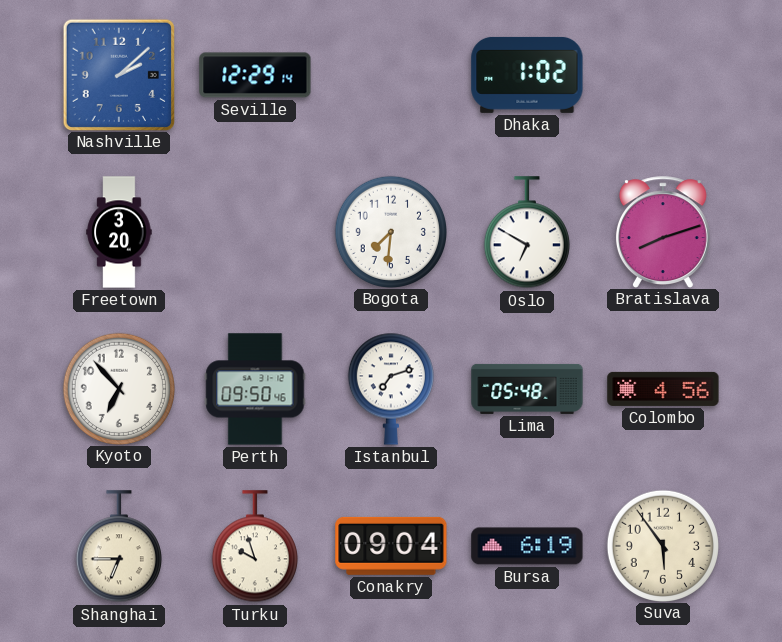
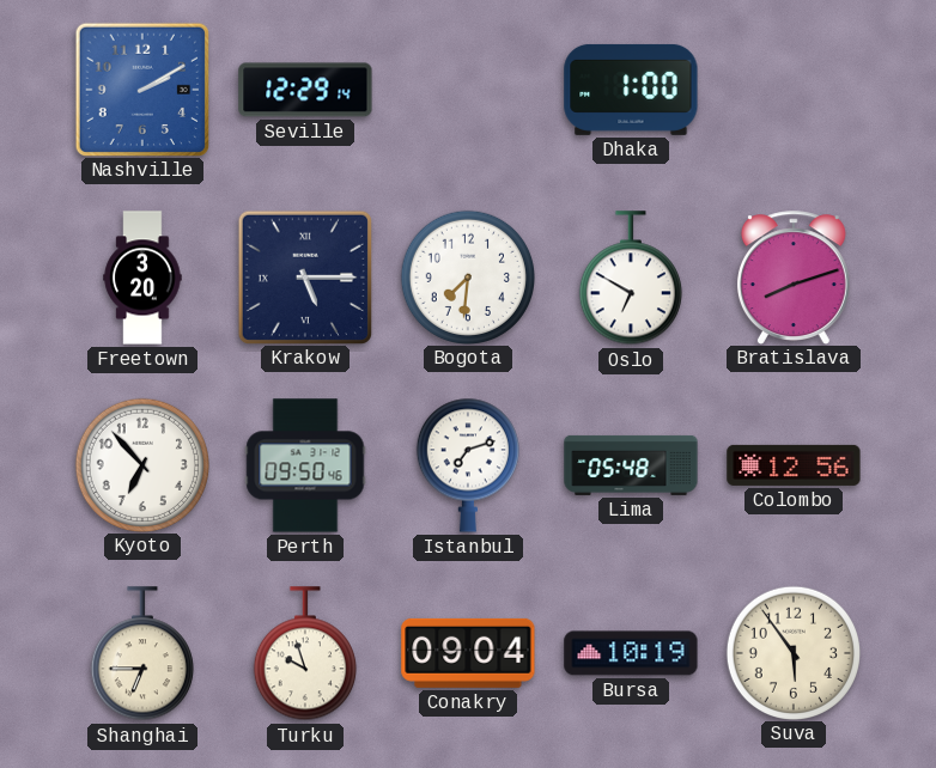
Nashville: 2:08 -> 2:10 (141, 89)
Dhaka: 1:02 -> 1:00 (631, 90)
Krakow: none -> 5:15 (304, 276)
Colombo: 4:56 -> 12:56 (794, 465)
Bursa: 6:19 -> 10:19 (631, 653)
